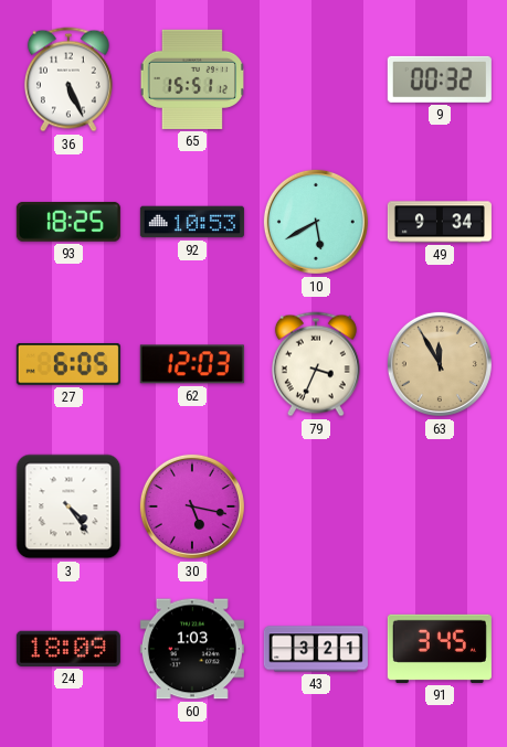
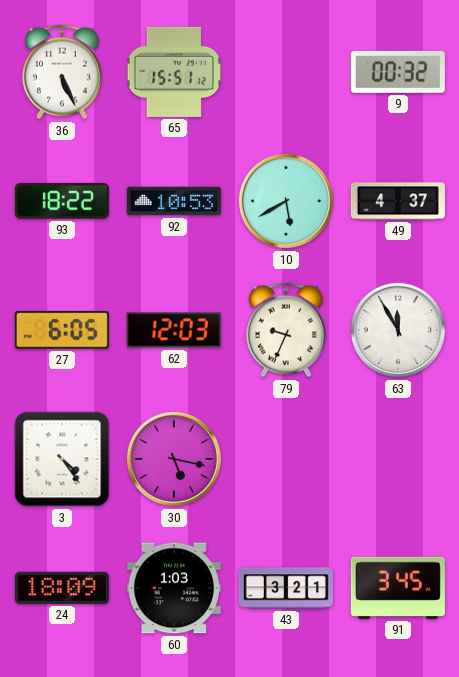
93: 18:25 -> 18:22 (62, 201)
49: 9:34 -> 4:37 (398, 201)
79: 3:34 -> 9:34 (286, 330)
63 dial: champagne -> white (398, 330)
